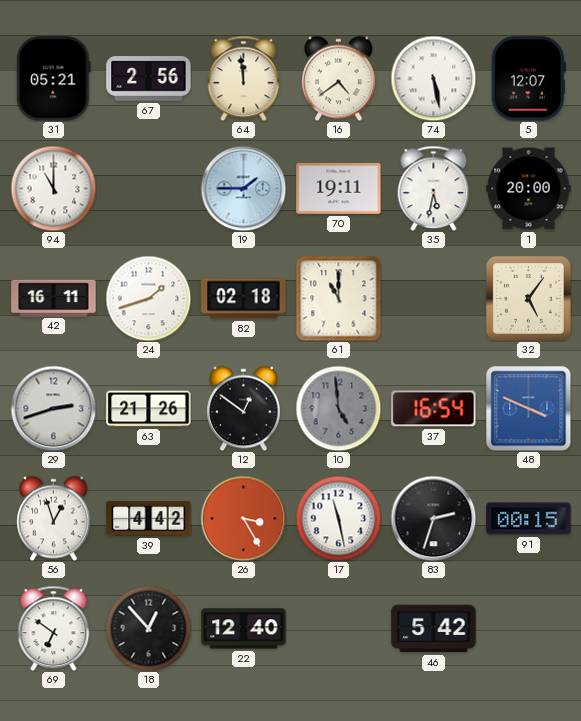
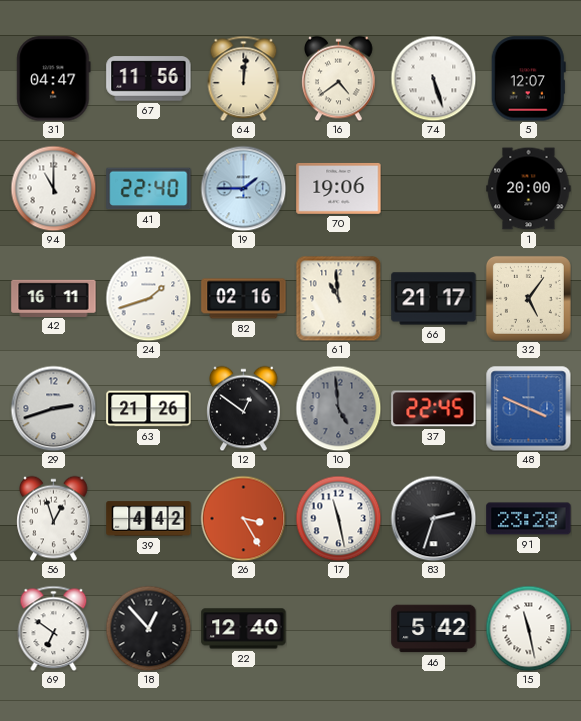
31: 05:21 -> 04:47 (54, 79)
67: 2:56 -> 11:56 (149, 79)
64: 11:59 -> 12:01 (244, 78)
74: 5:28 -> 5:27 (433, 78)
41: none -> 22:40 (149, 189)
70: 19:11 -> 19:06 (339, 188)
35: 5:32 -> none (434, 188)
82: 02:18 -> 02:16 (244, 299)
61: 11:00 -> 10:59 (338, 298)
66: none -> 21:17 (434, 299)
37: 16:54 -> 22:45 (434, 409)
91: 00:15 -> 23:28 (529, 519)
15: none -> 11:28 (528, 628)
